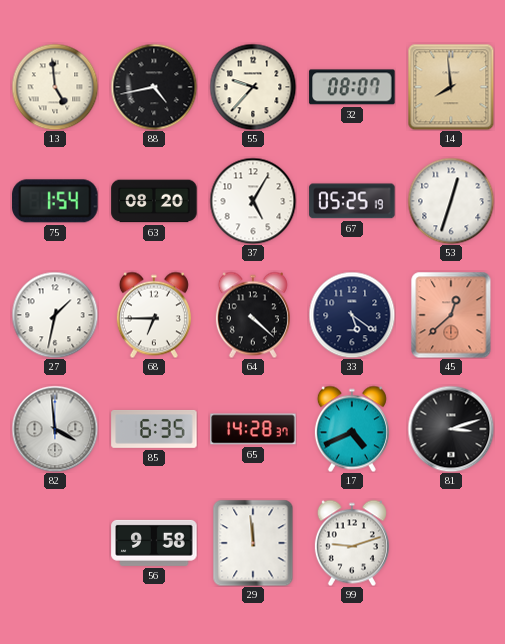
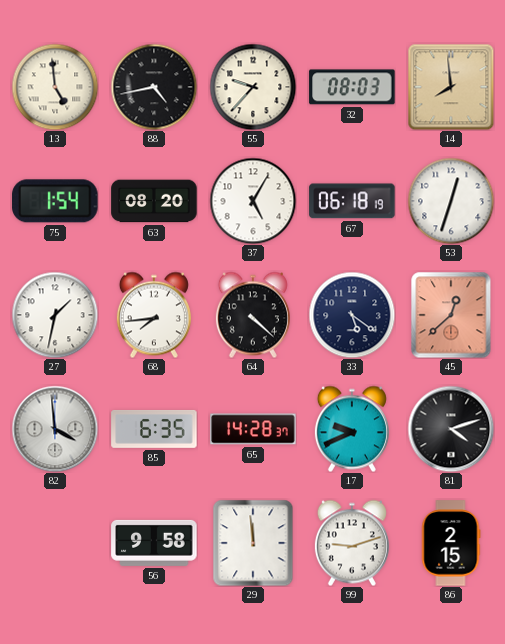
32: 08:07 -> 08:03 (352, 87)
67: 05:25 -> 06:18 (352, 201)
68: 6:45 -> 7:44 (154, 315)
17: 4:41 -> 9:41 (352, 429)
81: 3:12 -> 4:12 (451, 429)
86: none -> 2:15 (451, 543)
